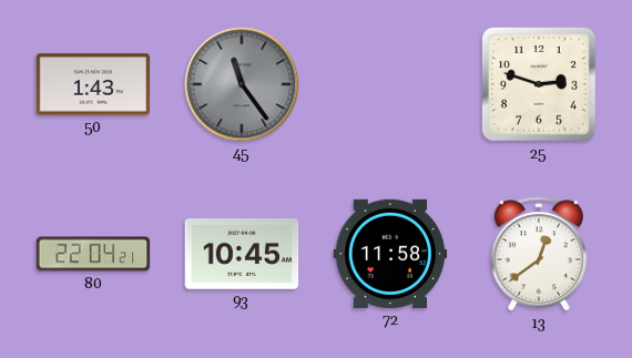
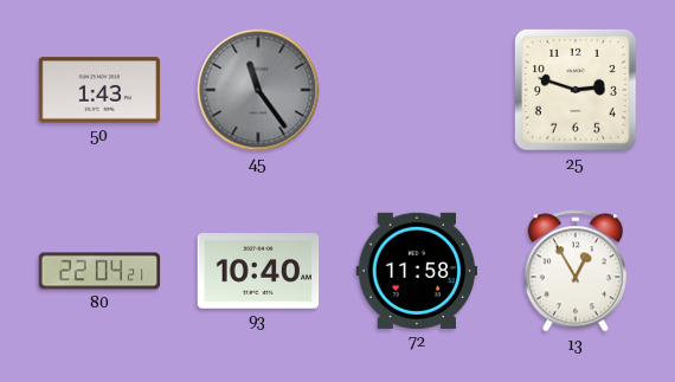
93: 10:45 -> 10:40 (258, 271)
13: 12:39 -> 12:55 (576, 271)
